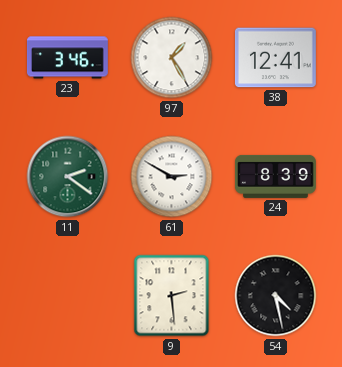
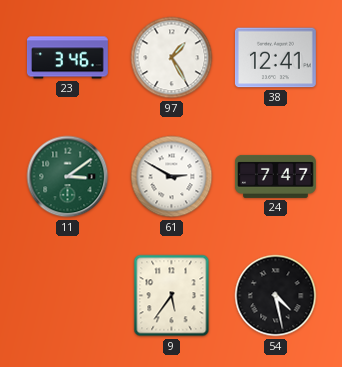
11: 2:21 -> 3:09 (68, 177)
24: 8:39 -> 7:47 (276, 176)
9: 2:29 -> 5:36 (172, 296)
